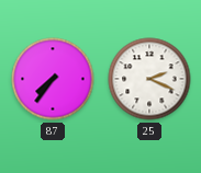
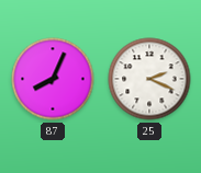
87: 7:36 -> 8:04 (53, 79)
